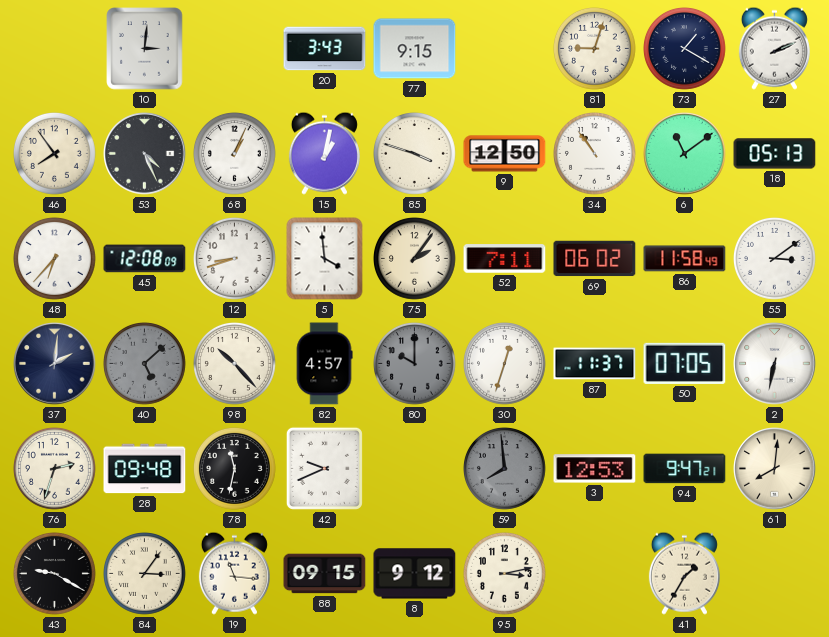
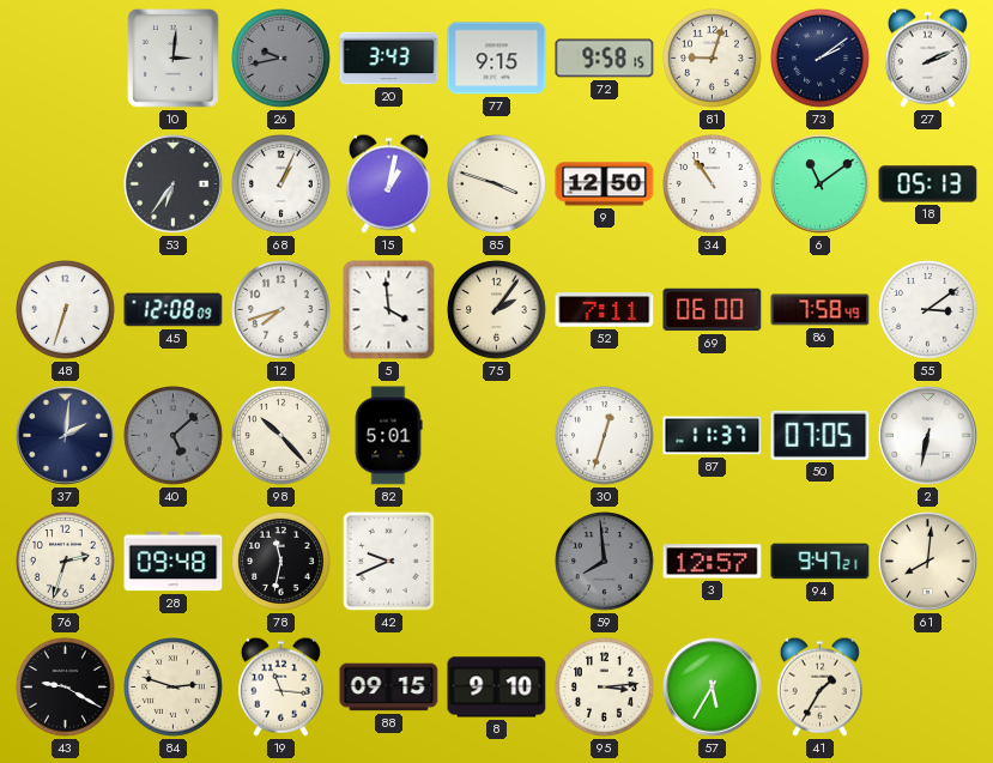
26: none -> 9:43 (281, 59)
72: none -> 9:58 (605, 59)
73: 1:20 -> 2:09 (821, 59)
46: 7:54 -> none (55, 154)
53: 4:26 -> 6:36 (174, 184)
48: 6:37 -> 6:33 (66, 310)
12: 8:42 -> 7:42 (281, 310)
69: 06:02 -> 06:00 (713, 310)
86: 11:58 -> 7:58 (821, 310)
82: 4:57 -> 5:01 (388, 436)
80: 10:00 -> none (415, 364)
3: 12:53 -> 12:57 (713, 562)
84: 3:06 -> 2:48 (174, 688)
8: 9:12 -> 9:10 (497, 688)
95: 3:13 -> 3:14 (605, 688)
57: none -> 5:35 (713, 688)
